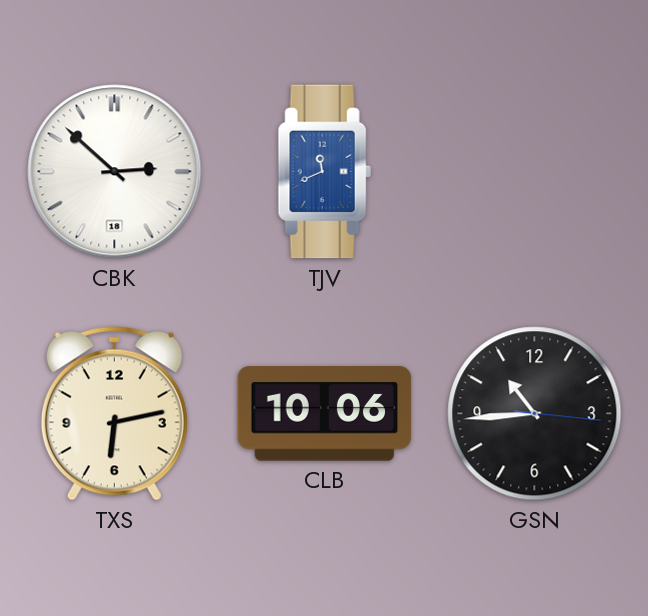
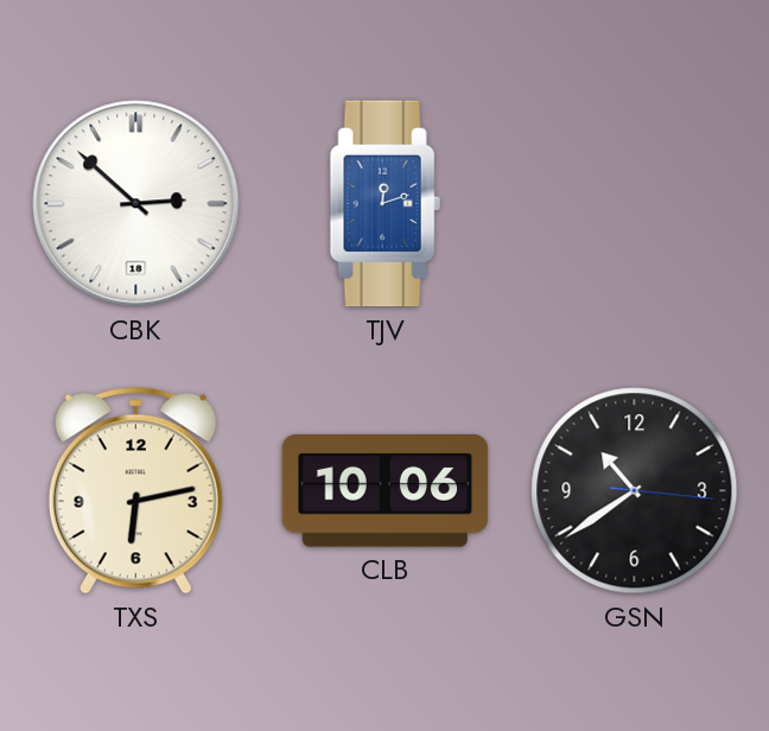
TJV: 11:41 -> 12:12 (384, 204)
GSN: 10:44 -> 10:39 (635, 491)
